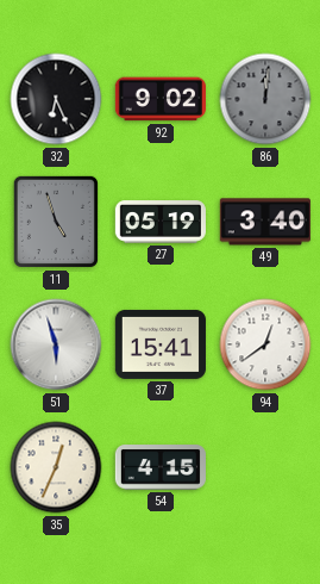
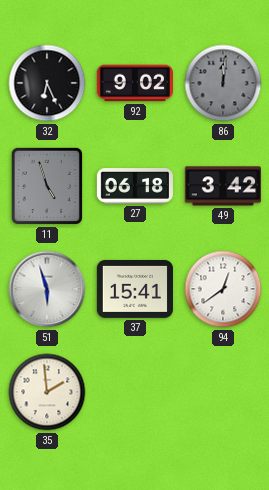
27: 05:19 -> 06:18 (135, 186)
49: 3:40 -> 3:42 (223, 186)
35: 12:34 -> 1:59 (47, 392)
54: 4:15 -> none (161, 467)
